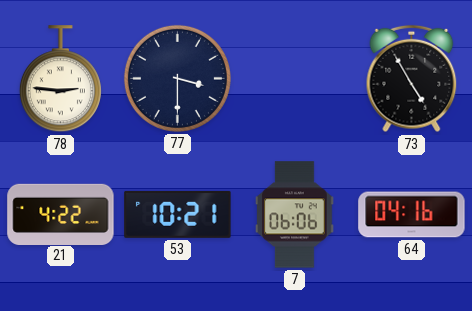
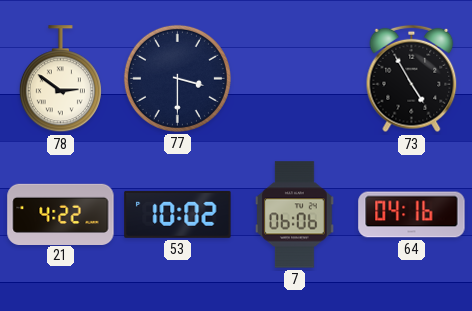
78: 2:46 -> 2:51 (60, 79)
53: 10:21 -> 10:02 (178, 214)
